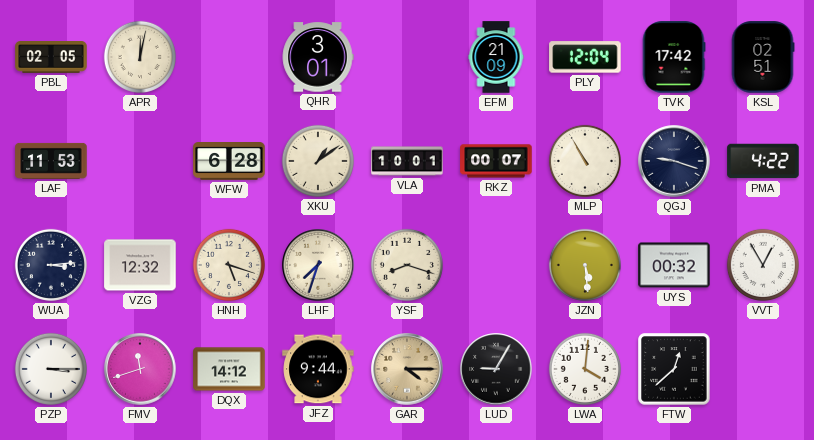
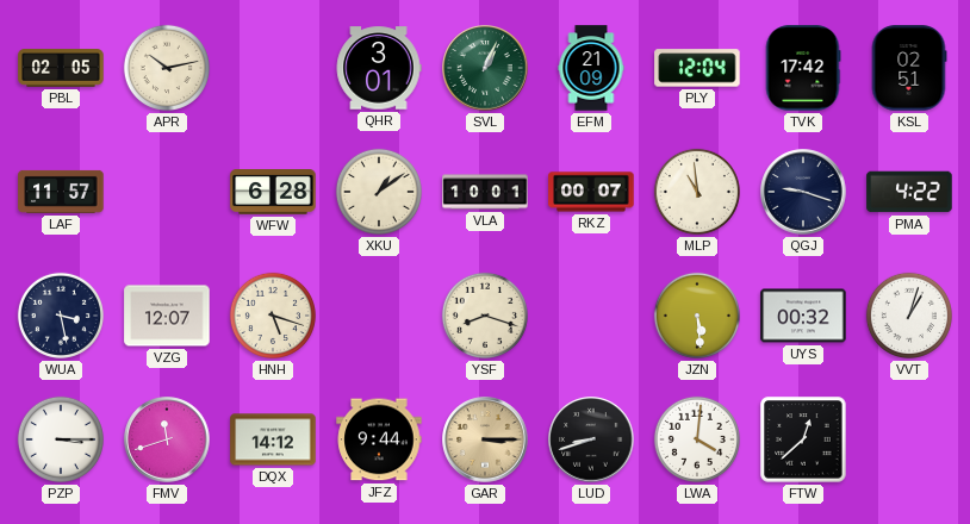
APR: 12:02 -> 10:13 (167, 68)
SVL: none -> 1:04 (485, 68)
LAF: 11:53 -> 11:57 (61, 192)
MLP: 10:55 -> 10:59 (697, 192)
WUA: 3:14 -> 3:28 (61, 316)
VZG: 12:32 -> 12:07 (167, 316)
LHF: 7:33 -> none (318, 265)
VVT: 12:55 -> 1:03 (909, 316)
GAR: 4:15 -> 3:15 (485, 439)
LUD: 9:05 -> 8:42 (591, 439)
